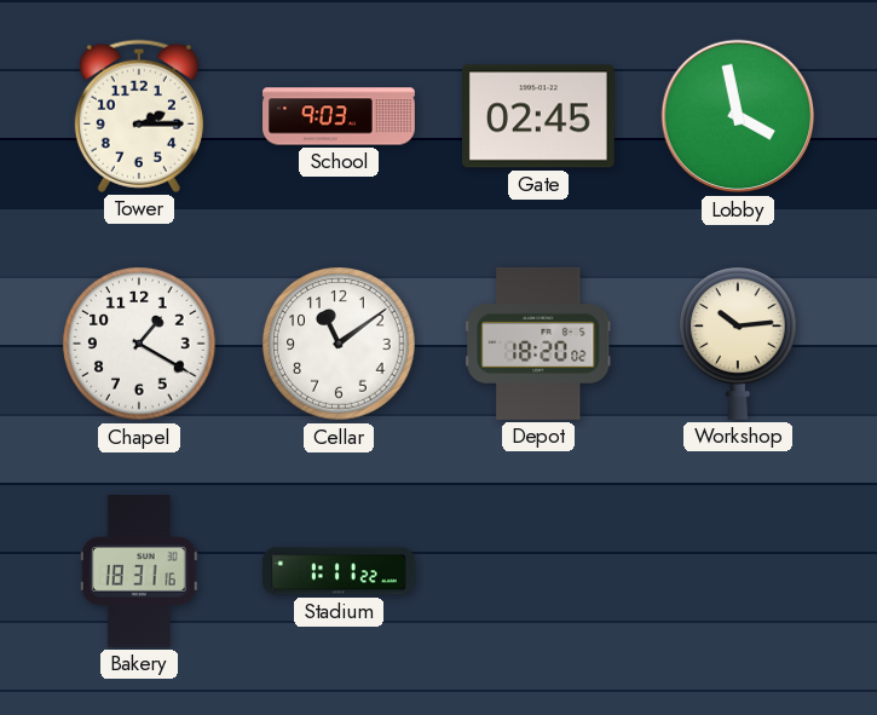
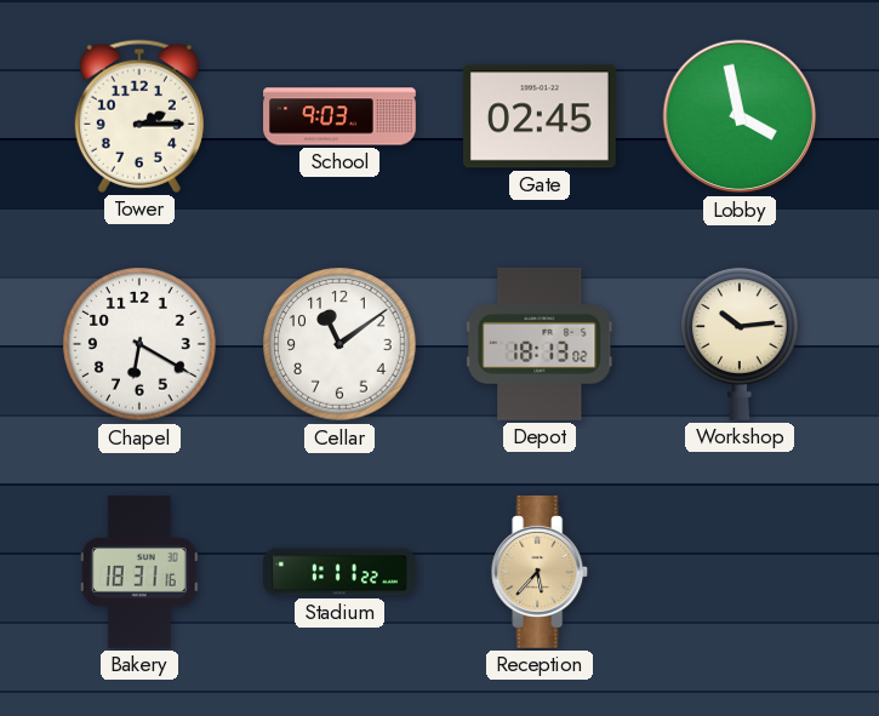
Chapel: 1:20 -> 6:20 (139, 344)
Depot: 18:20 -> 18:13 (540, 344)
Reception: none -> 5:37 (541, 572)
